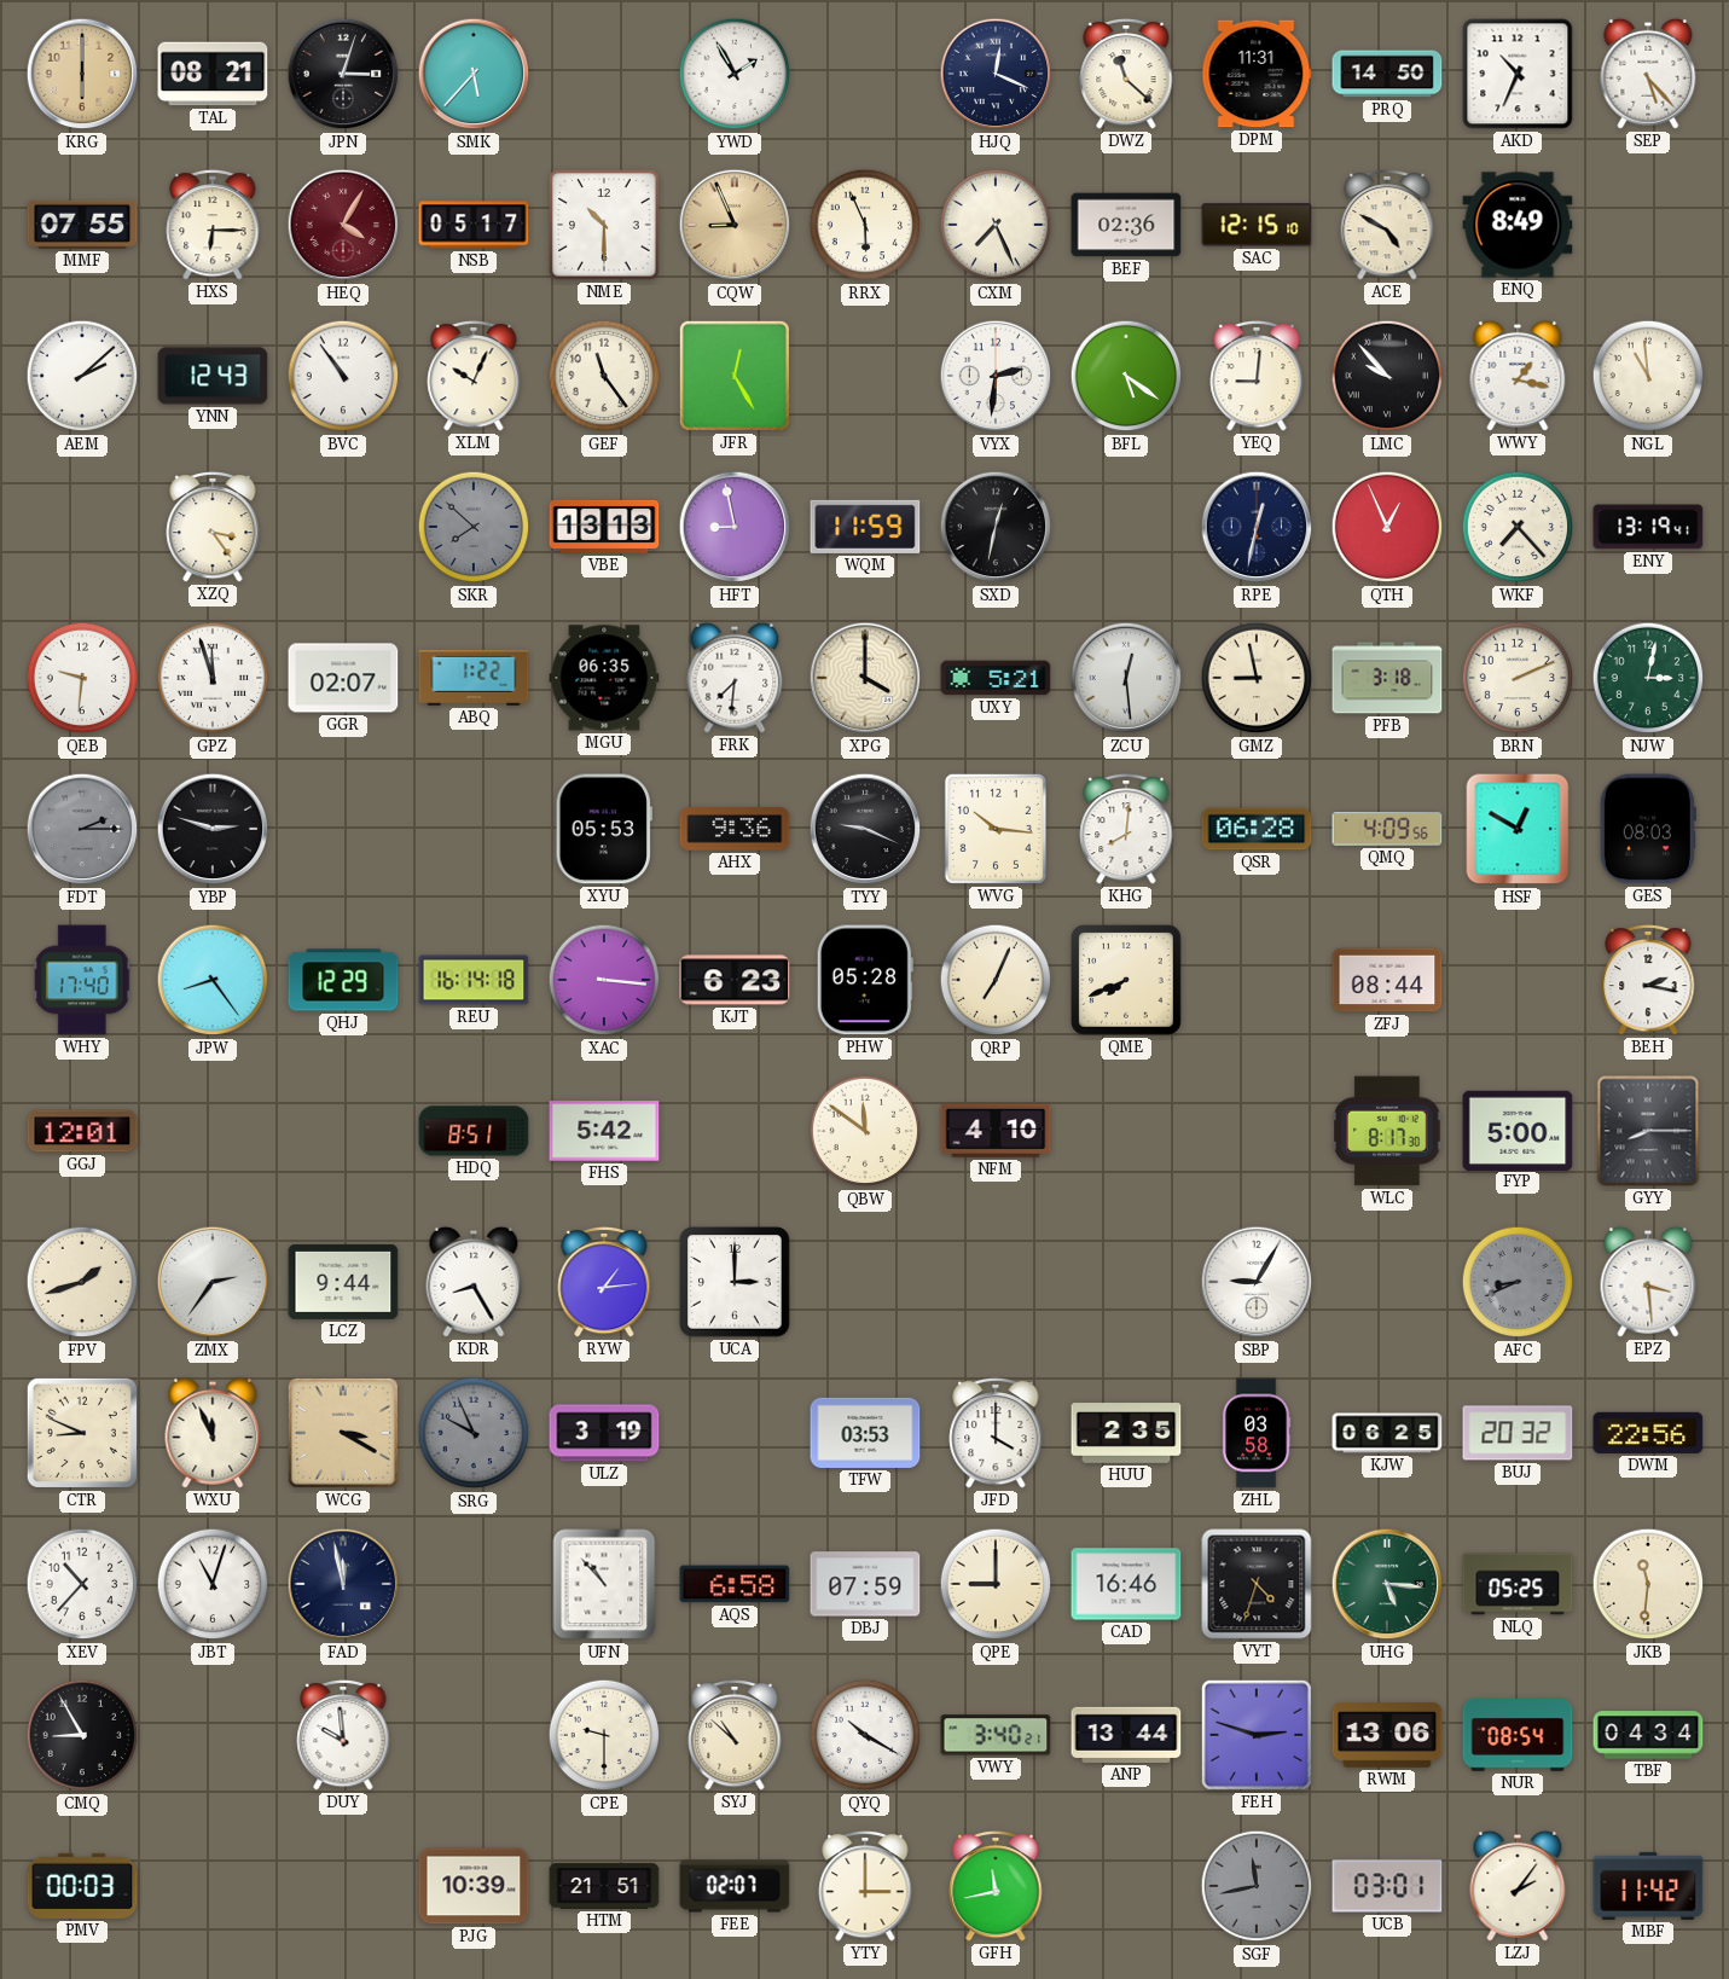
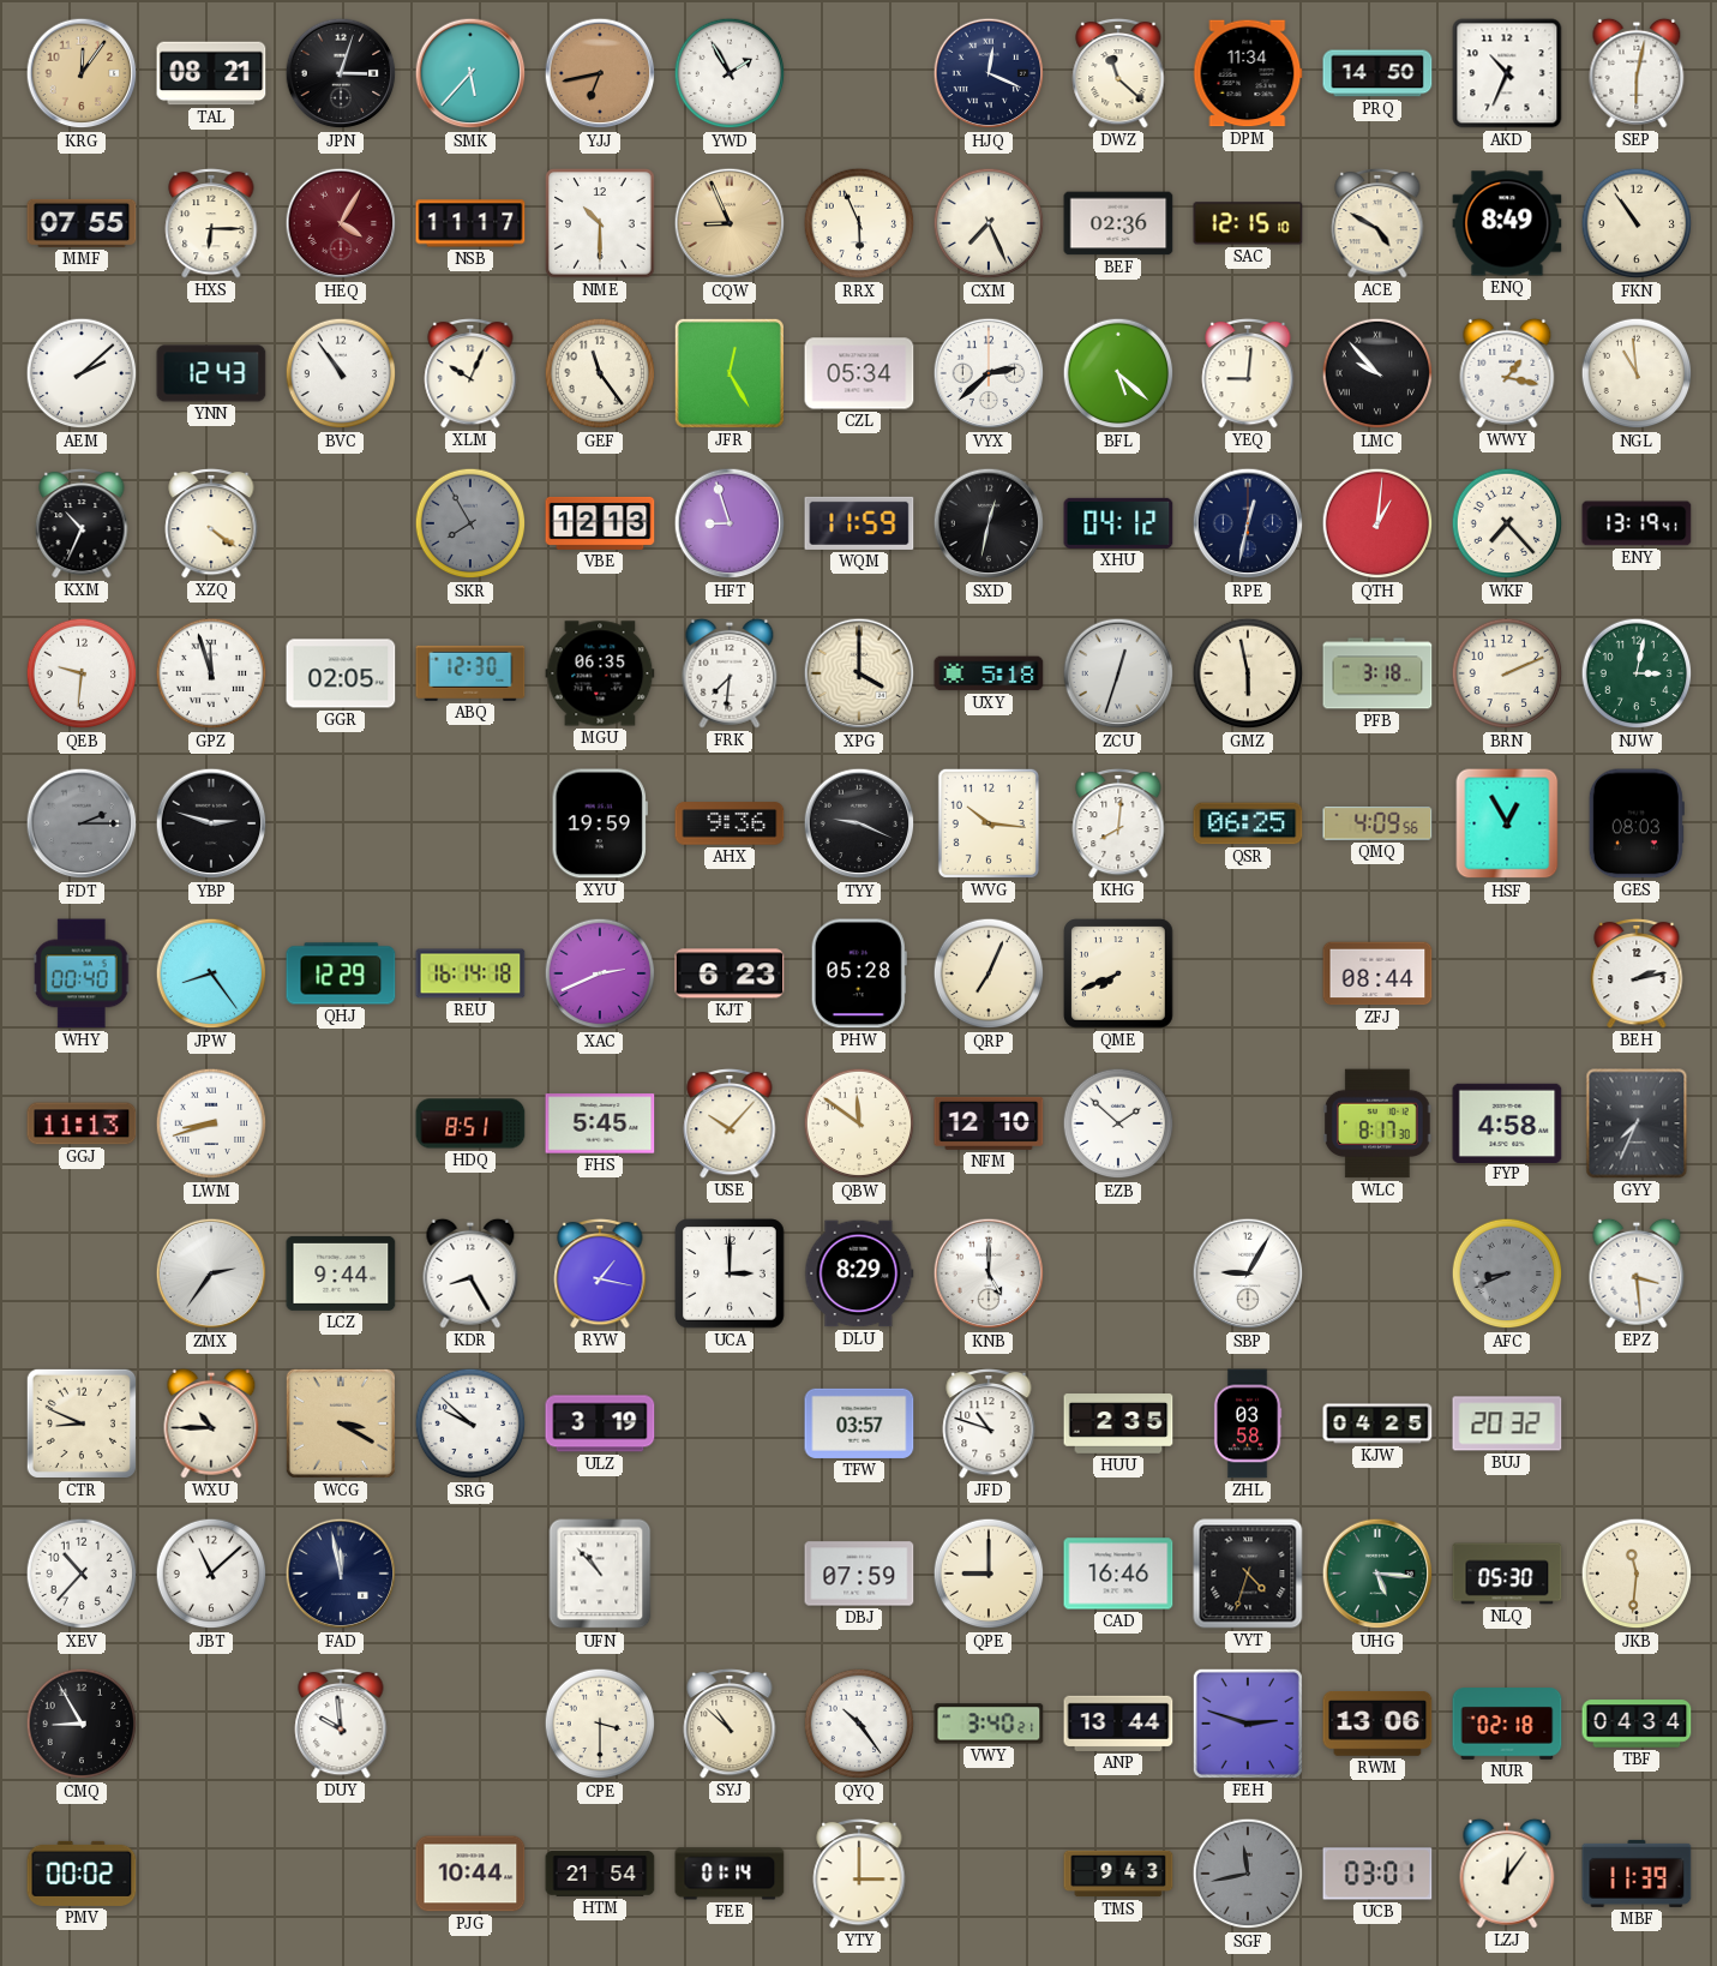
KRG: 6:00 -> 12:06 (82, 73)
YJJ: none -> 6:43 (600, 73)
DPM: 11:31 -> 11:34 (1248, 73)
SEP: 5:23 -> 6:02 (1637, 73)
NSB: 05:17 -> 11:17 (470, 223)
FKN: none -> 10:54 (1637, 223)
CZL: none -> 05:34 (859, 373)
VYX: 2:31 -> 2:38 (989, 373)
BFL: 5:21 -> 5:22 (1118, 373)
KXM: none -> 10:34 (82, 523)
XZQ: 3:24 -> 4:21 (211, 523)
SKR: 7:52 -> 7:55 (470, 523)
VBE: 13:13 -> 12:13 (600, 523)
HFT: 8:58 -> 8:57 (730, 523)
XHU: none -> 04:12 (1118, 523)
QTH: 12:56 -> 1:01 (1377, 523)
GGR: 02:07 -> 02:05 (341, 673)
ABQ: 1:22 -> 12:30 (470, 673)
UXY: 5:21 -> 5:18 (989, 673)
ZCU: 12:29 -> 12:33 (1118, 673)
GMZ: 8:58 -> 5:58 (1248, 673)
XYU: 05:53 -> 19:59 (600, 823)
QSR: 06:28 -> 06:25 (1248, 823)
HSF: 12:50 -> 12:55 (1507, 823)
WHY: 17:40 -> 00:40 (82, 973)
XAC: 3:16 -> 2:41 (600, 973)
BEH: 2:17 -> 2:13 (1637, 973)
GGJ: 12:01 -> 11:13 (82, 1123)
LWM: none -> 8:42 (211, 1123)
FHS: 5:42 -> 5:45 (600, 1123)
USE: none -> 10:07 (730, 1123)
NFM: 4:10 -> 12:10 (989, 1123)
EZB: none -> 1:52 (1118, 1123)
FYP: 5:00 -> 4:58 (1507, 1122)
GYY: 8:15 -> 7:34 (1637, 1123)
FPV: 1:42 -> none (82, 1282)
RYW: 1:14 -> 1:17 (600, 1273)
DLU: none -> 8:29 (859, 1273)
KNB: none -> 5:00 (989, 1273)
WXU: 11:56 -> 10:45 (211, 1423)
SRG: 9:56 -> 9:52 (470, 1423)
SRG dial: grey -> white (470, 1423)
TFW: 03:53 -> 03:57 (859, 1423)
JFD: 4:00 -> 10:48 (989, 1423)
KJW: 06:25 -> 04:25 (1377, 1423)
DWM: 22:56 -> none (1648, 1433)
JBT: 11:03 -> 11:08 (211, 1574)
AQS: 6:58 -> none (735, 1584)
NLQ: 05:25 -> 05:30 (1507, 1574)
CPE: 9:30 -> 3:30 (600, 1724)
QYQ: 10:20 -> 10:24 (859, 1724)
NUR: 08:54 -> 02:18 (1507, 1724)
PMV: 00:03 -> 00:02 (82, 1874)
PJG: 10:39 -> 10:44 (470, 1874)
HTM: 21:51 -> 21:54 (600, 1874)
FEE: 02:07 -> 01:14 (730, 1874)
GFH: 11:43 -> none (996, 1886)
TMS: none -> 9:43 (1118, 1874)
LZJ: 2:06 -> 12:06 (1507, 1874)
MBF: 11:42 -> 11:39 (1637, 1874)
